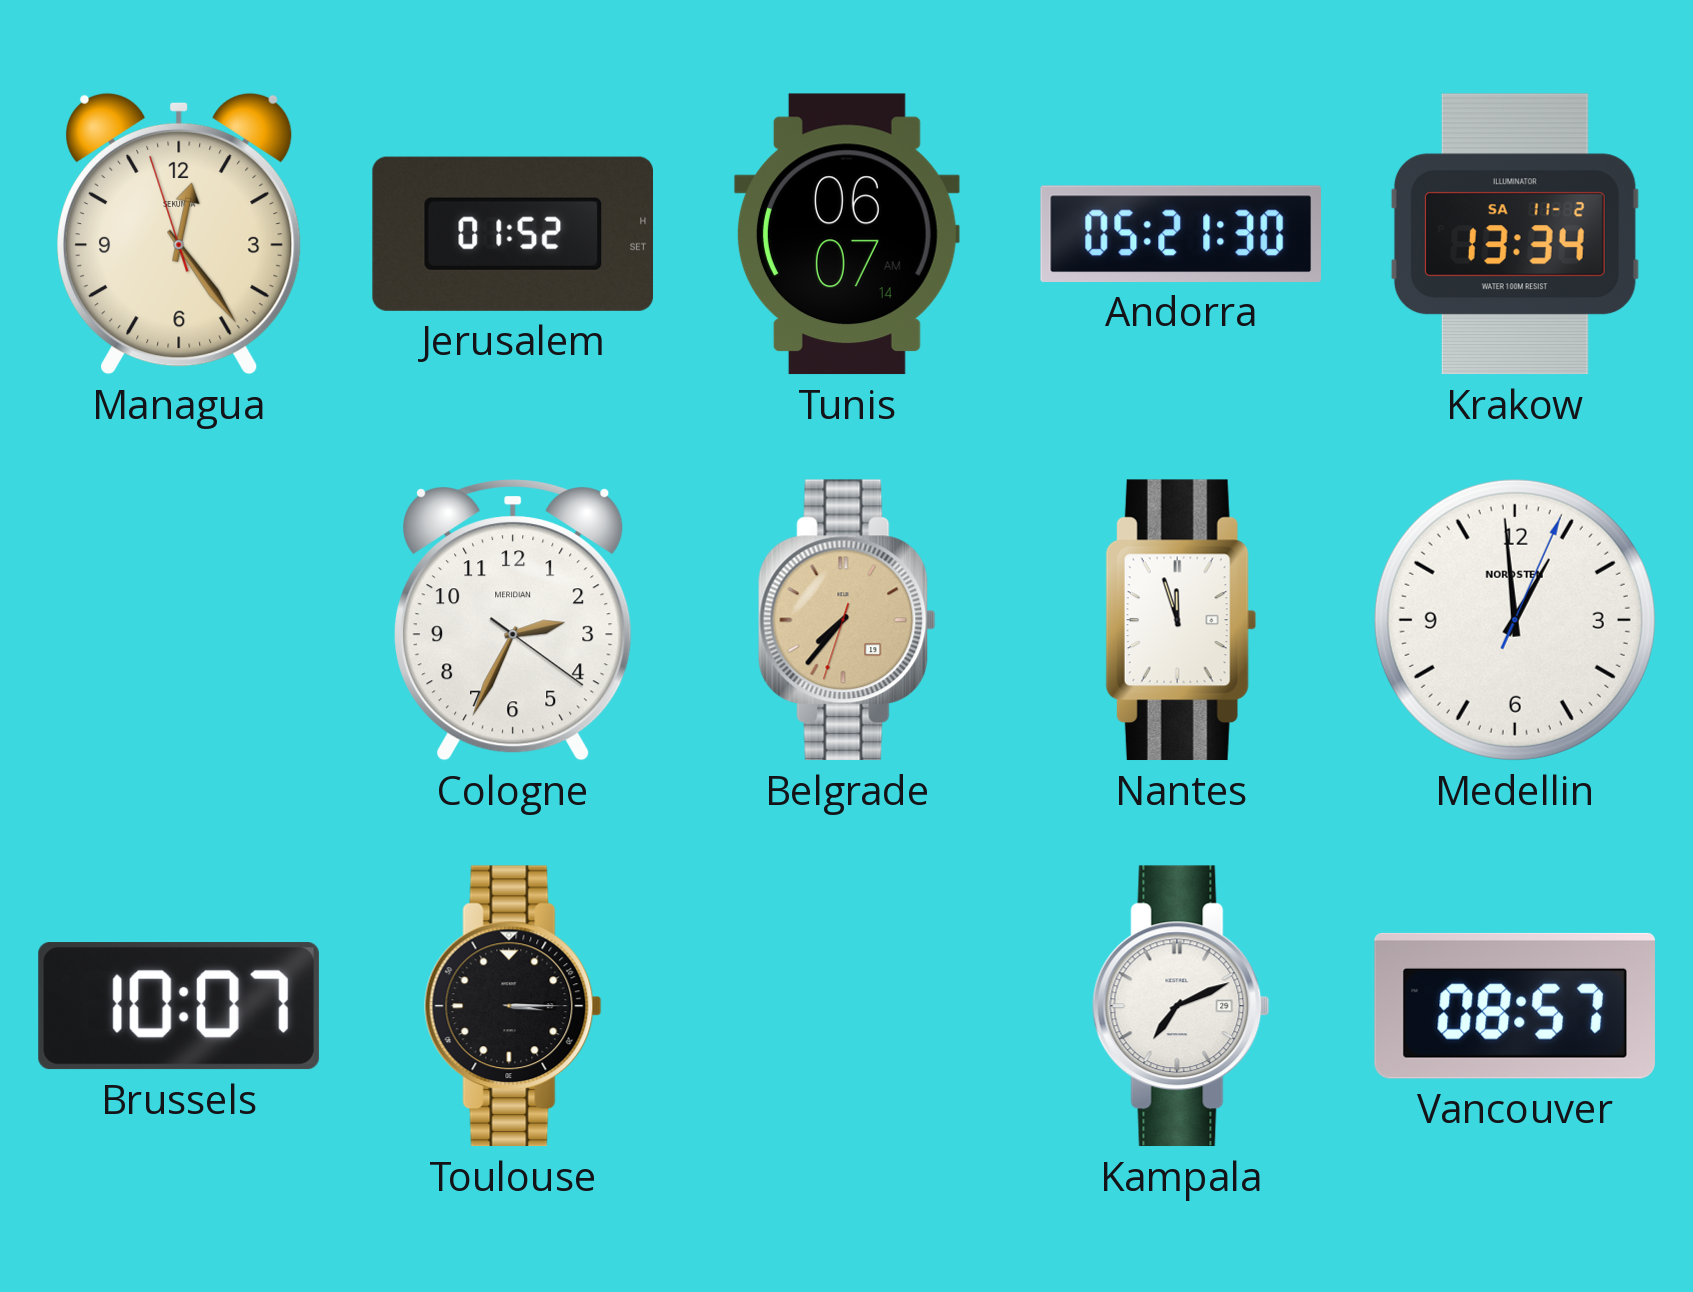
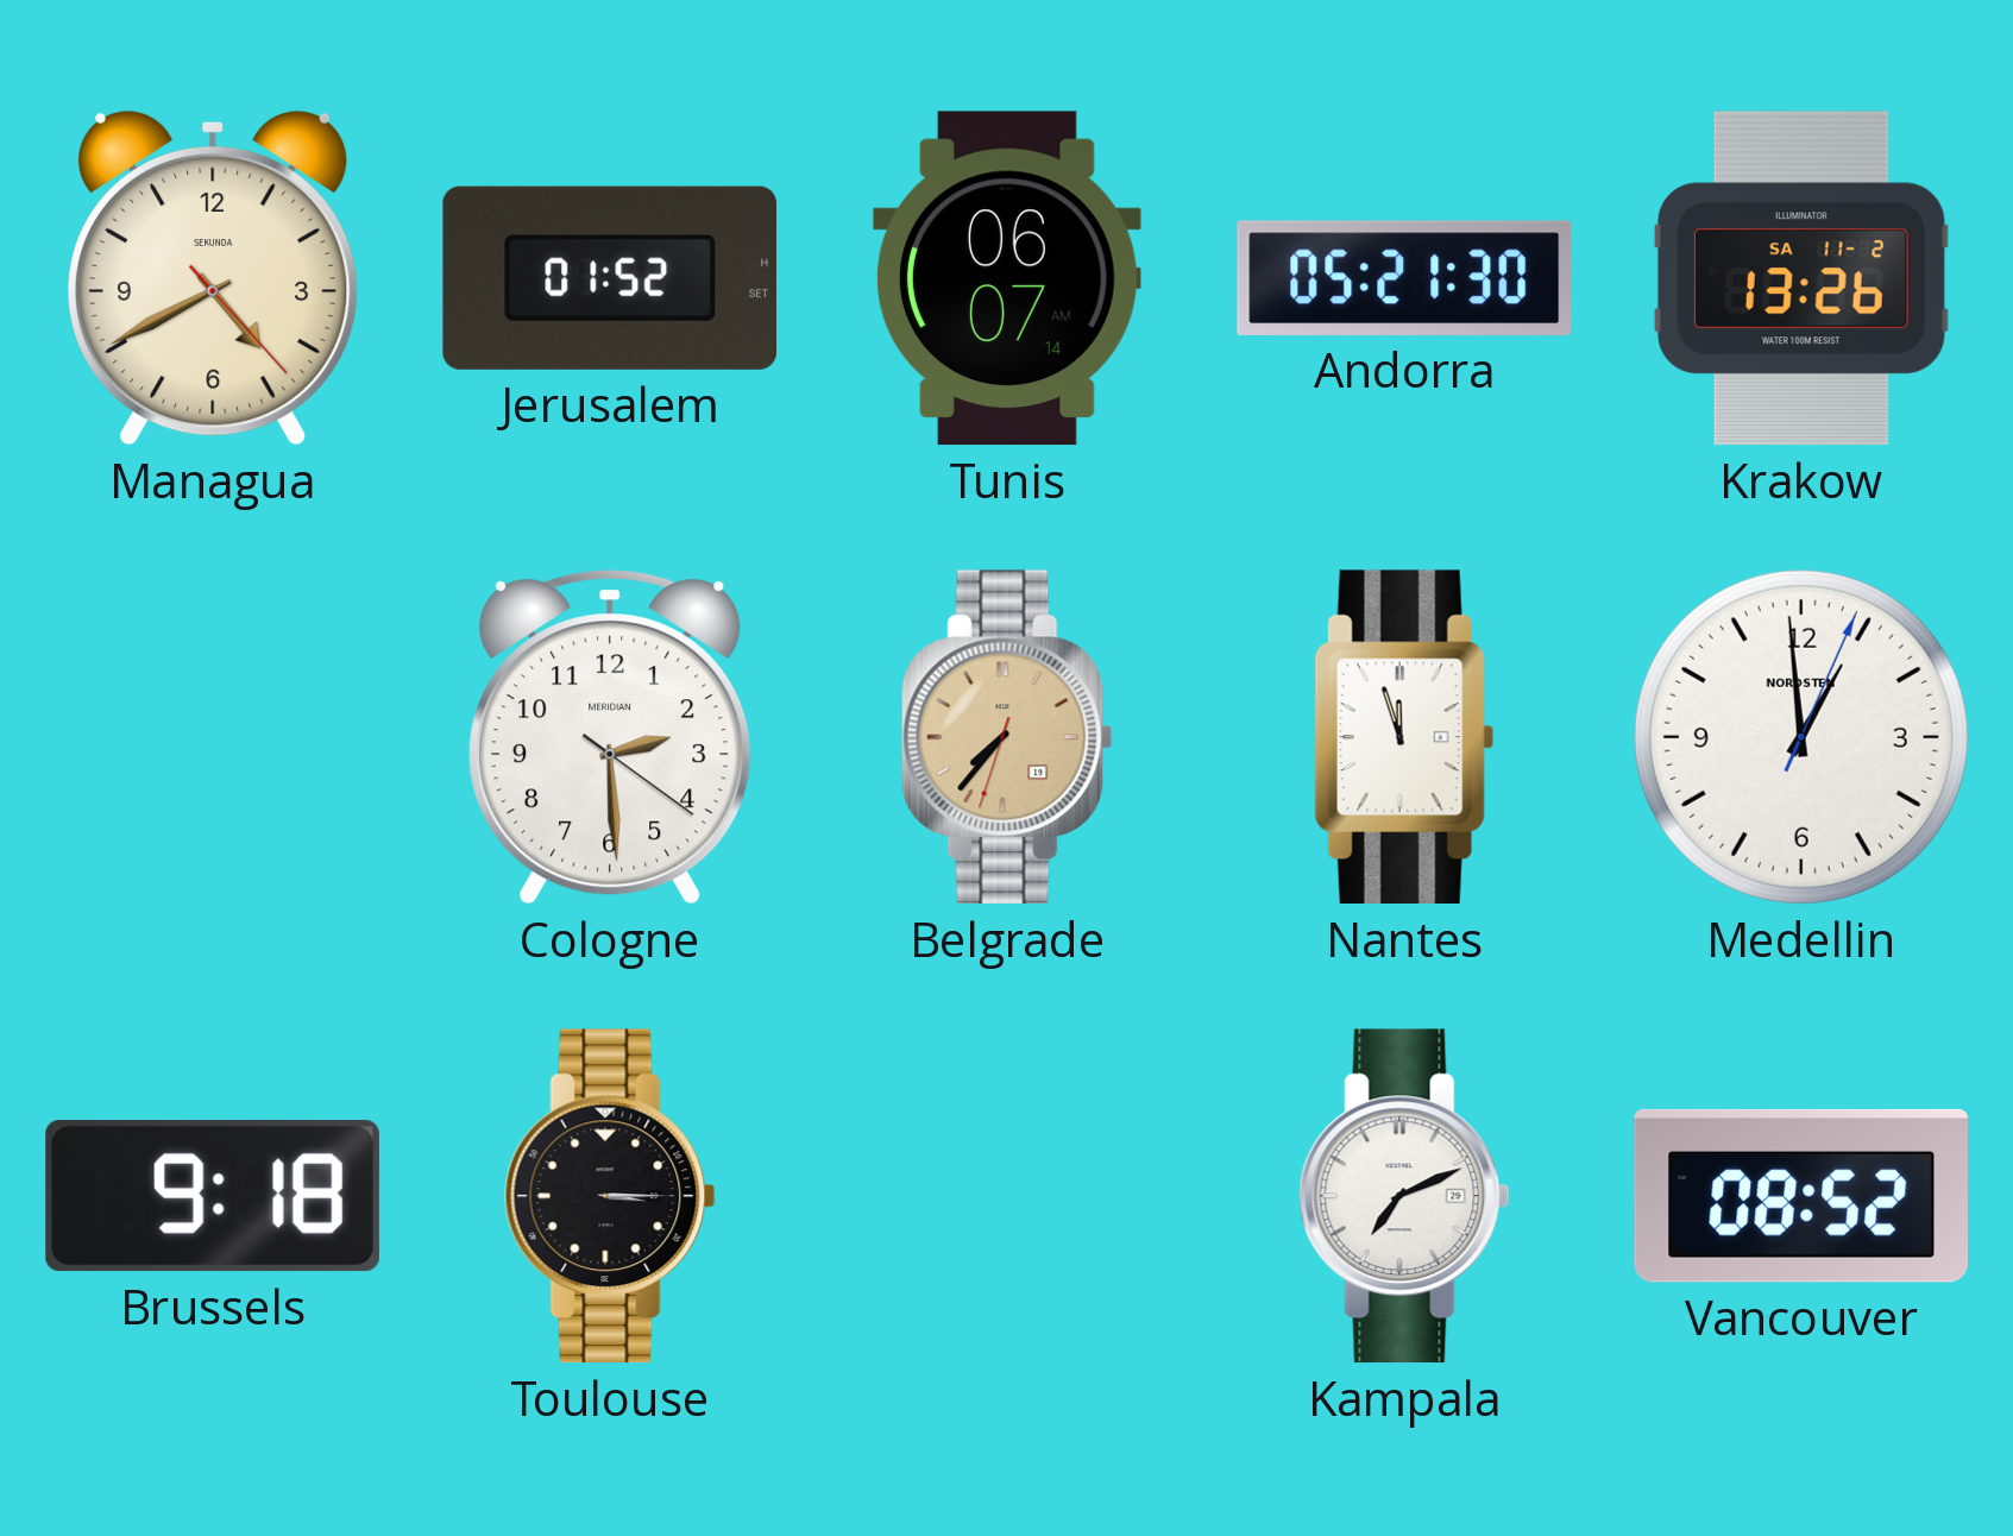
Managua: 12:23 -> 4:40 (214, 278)
Krakow: 13:34 -> 13:26 (1801, 278)
Cologne: 2:34 -> 2:29 (610, 737)
Brussels: 10:07 -> 9:18 (213, 1196)
Vancouver: 08:57 -> 08:52 (1801, 1196)
